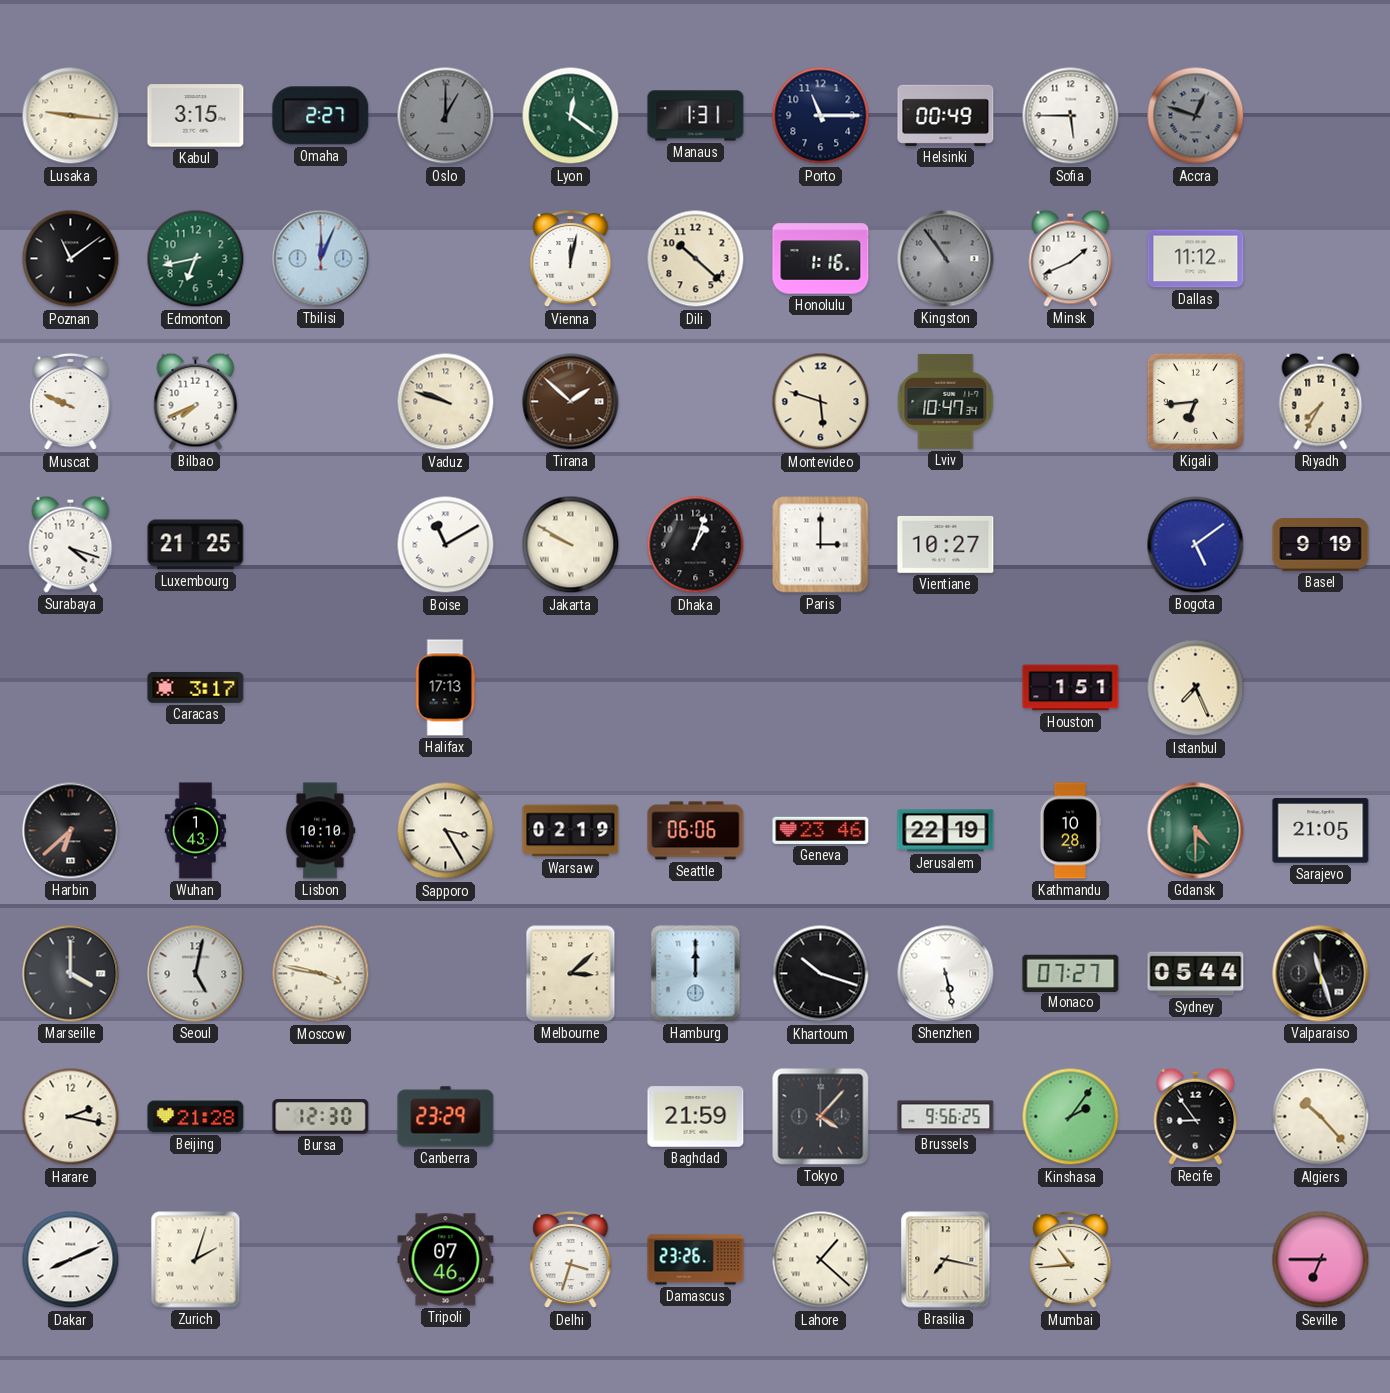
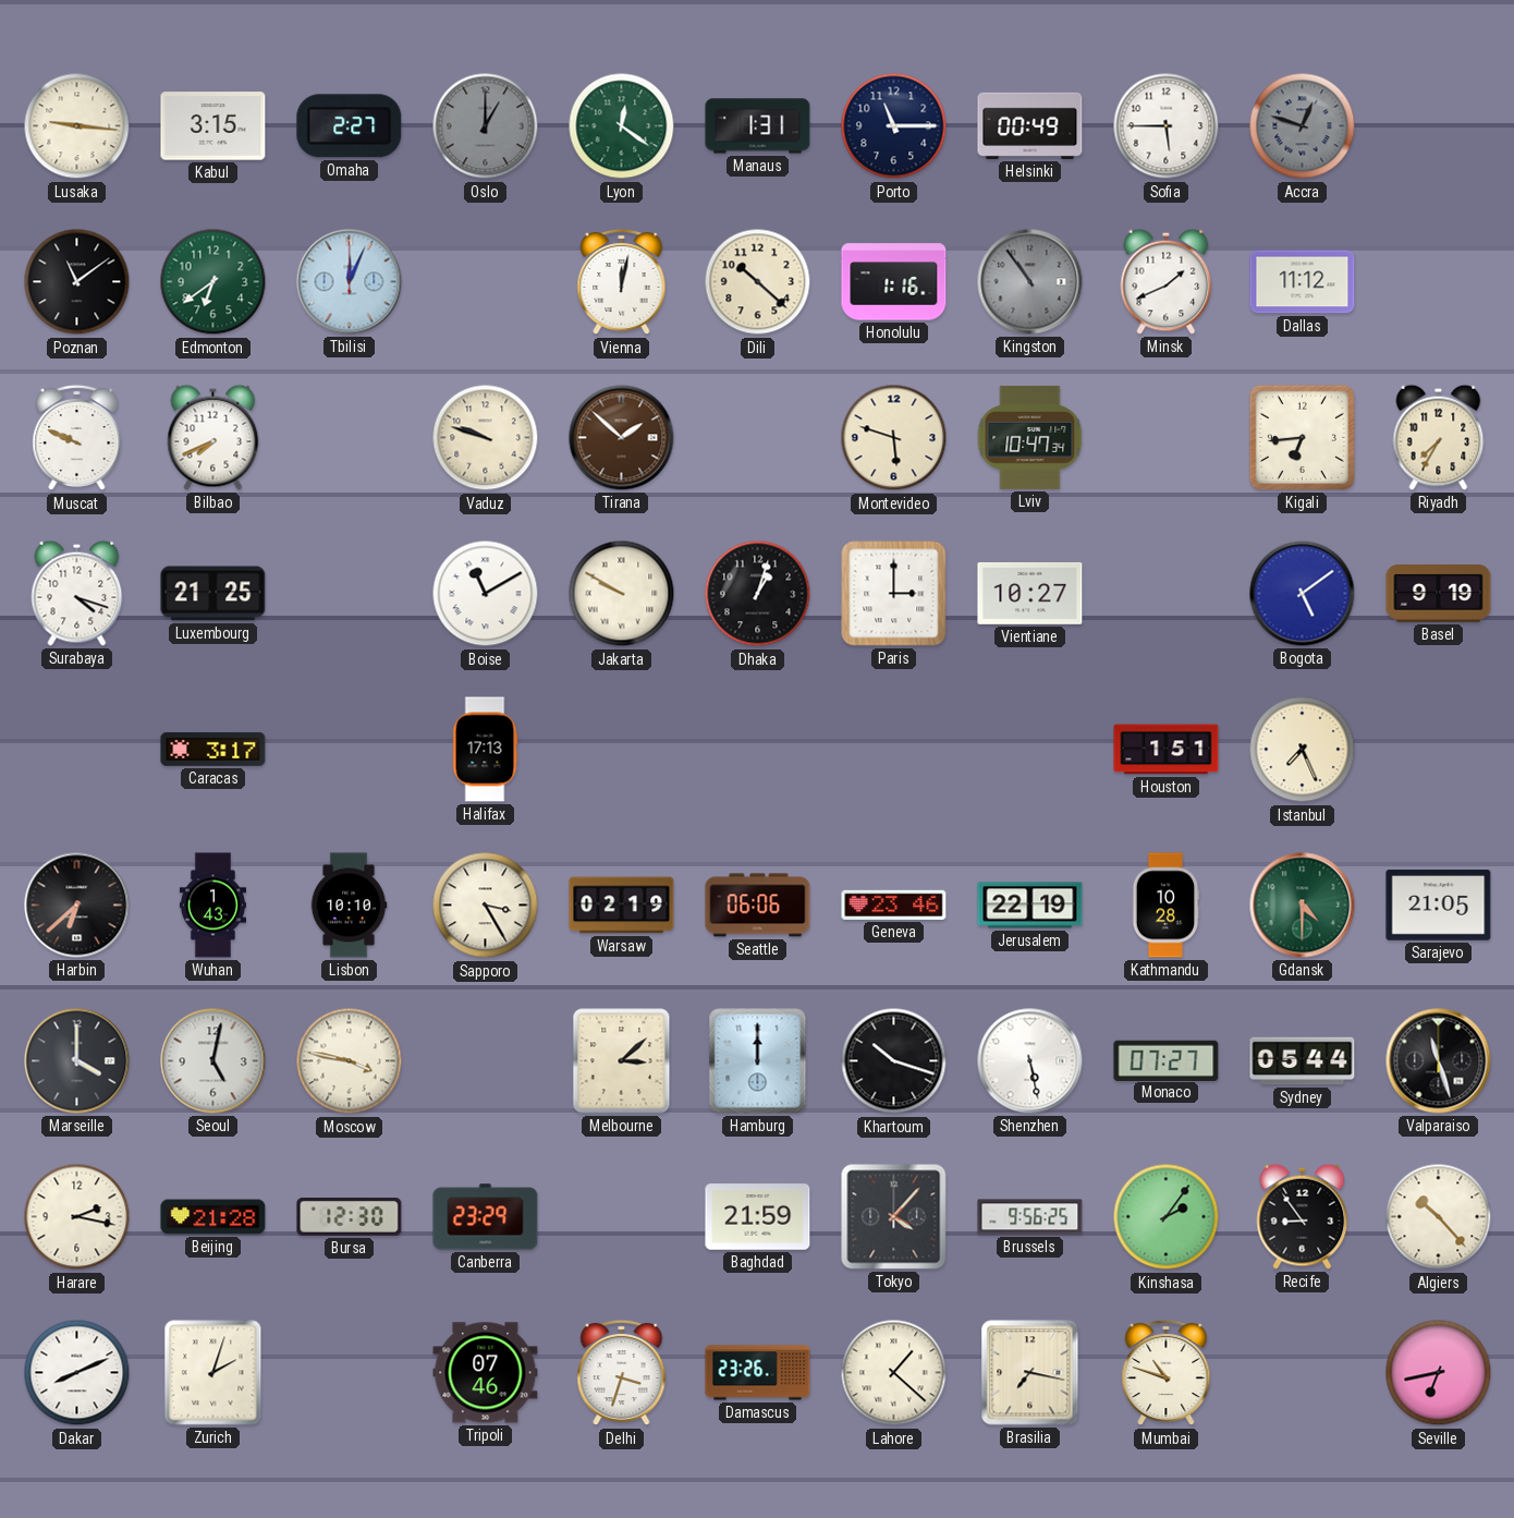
Edmonton: 6:43 -> 6:39 (213, 282)
Mumbai: 10:44 -> 10:48 (1167, 1373)
Seville: 6:45 -> 6:43 (1439, 1373)
